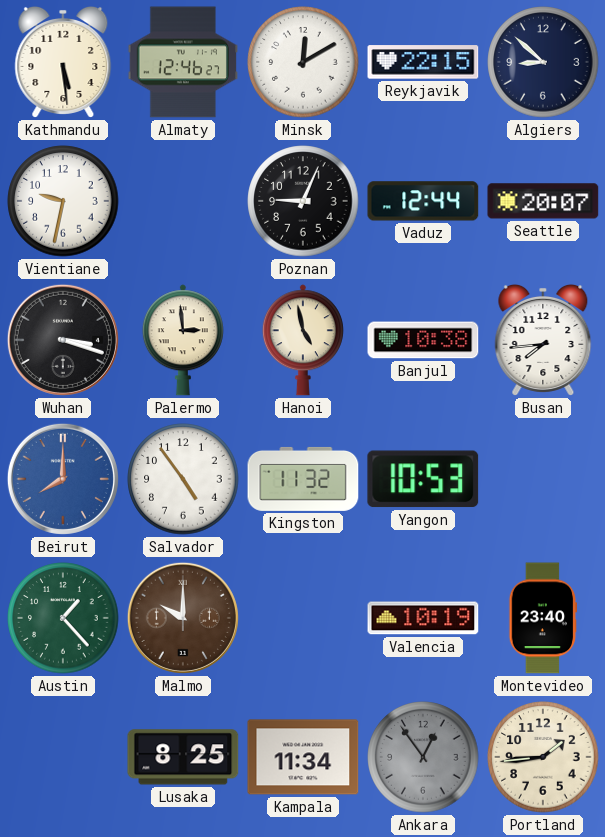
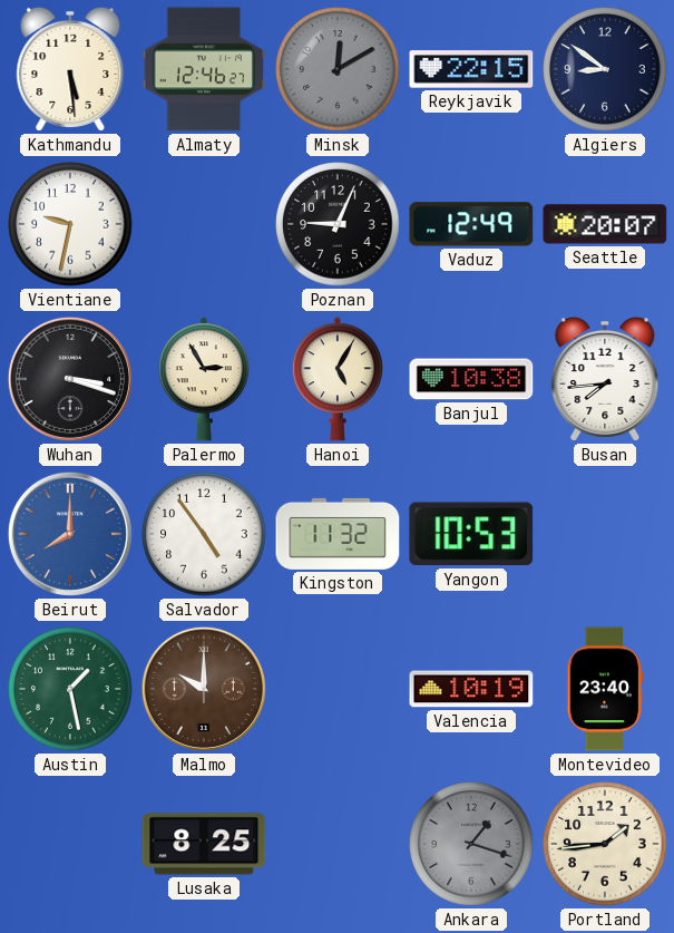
Minsk dial: white -> grey (338, 69)
Algiers: 8:52 -> 8:51 (605, 69)
Vaduz: 12:44 -> 12:49 (471, 224)
Palermo: 2:59 -> 2:55 (204, 379)
Hanoi: 4:58 -> 5:05 (338, 379)
Austin: 1:23 -> 1:28 (70, 689)
Kampala: 11:34 -> none (303, 757)
Ankara: 12:54 -> 1:18 (471, 844)
